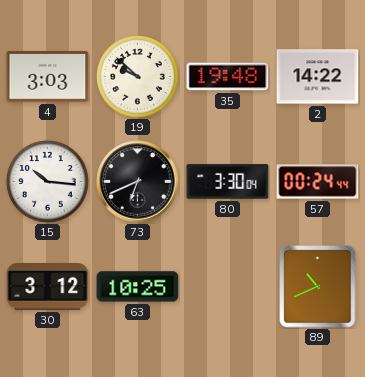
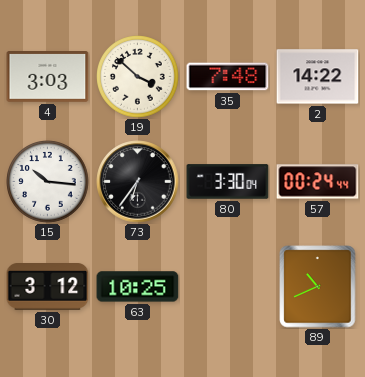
19: 9:52 -> 3:52 (138, 77)
35: 19:48 -> 7:48 (228, 77)
73: 6:41 -> 6:36 (138, 182)
